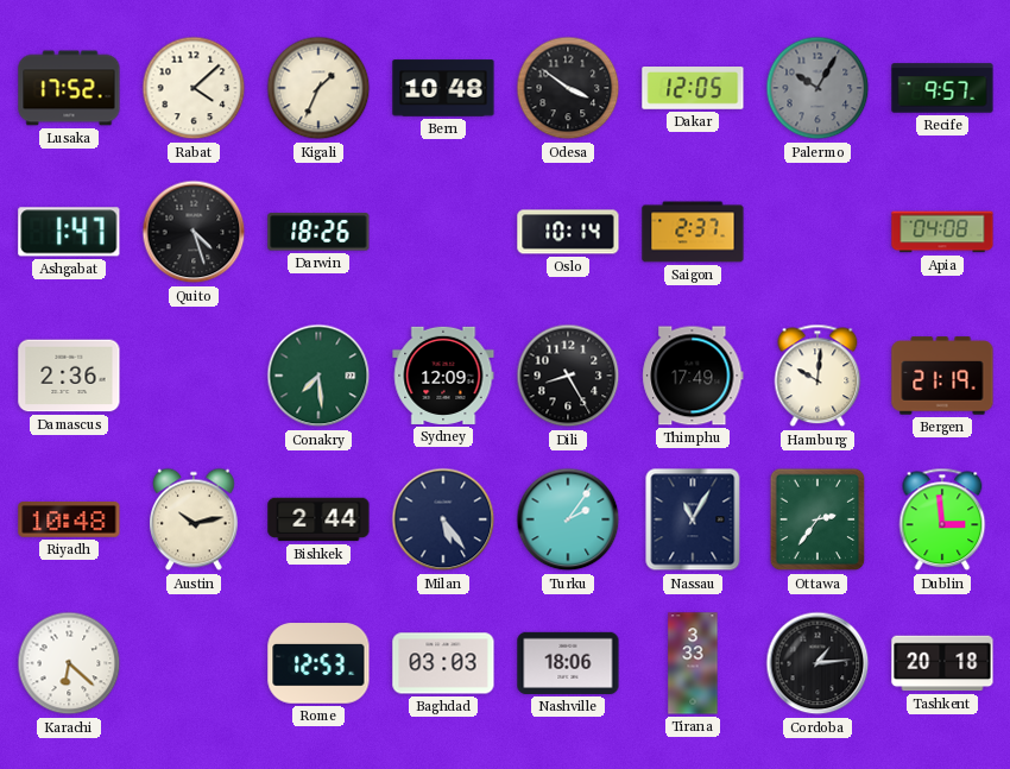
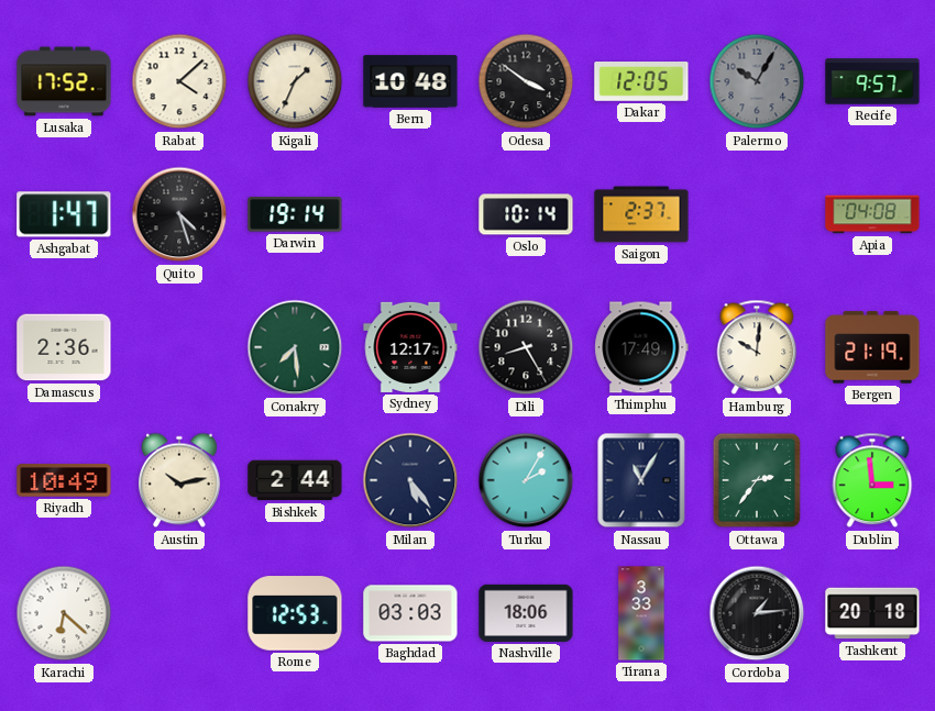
Darwin: 18:26 -> 19:14 (295, 214)
Sydney: 12:09 -> 12:17 (410, 347)
Riyadh: 10:48 -> 10:49 (64, 480)
Turku: 2:06 -> 2:05 (526, 480)
